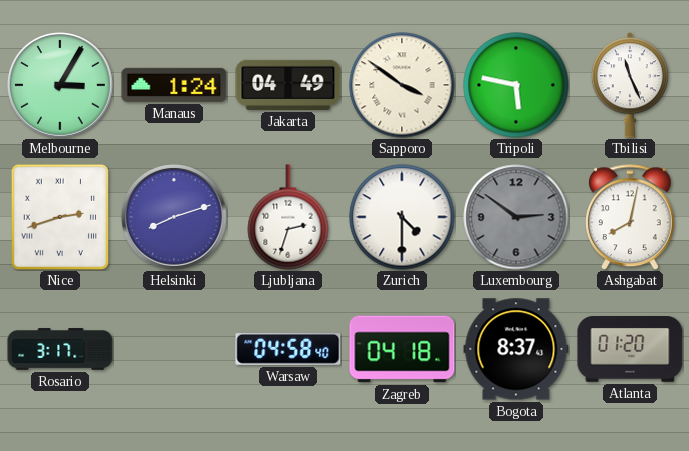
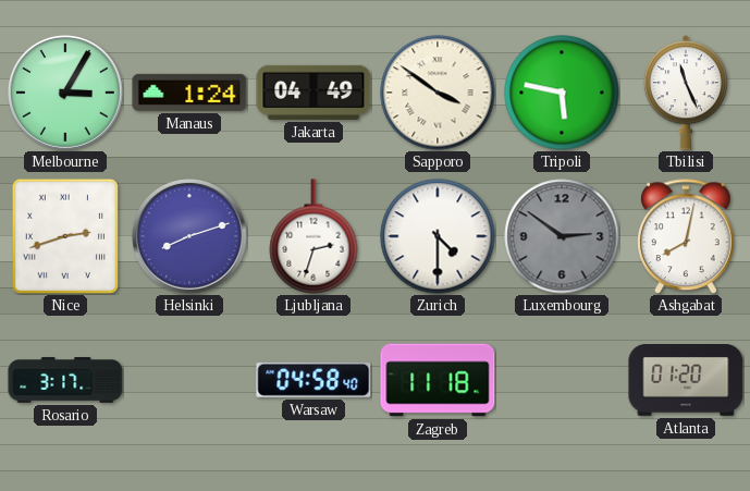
Zagreb: 04:18 -> 11:18 (438, 380)
Bogota: 8:37 -> none (516, 349)
